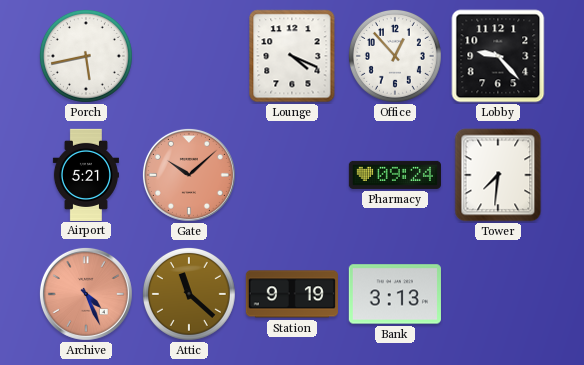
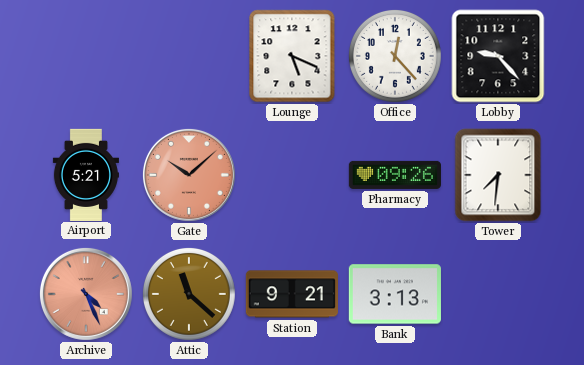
Porch: 5:43 -> none (86, 56)
Lounge: 4:19 -> 5:19 (292, 56)
Office: 12:53 -> 12:23 (395, 56)
Pharmacy: 09:24 -> 09:26 (395, 175)
Station: 9:19 -> 9:21 (292, 294)
